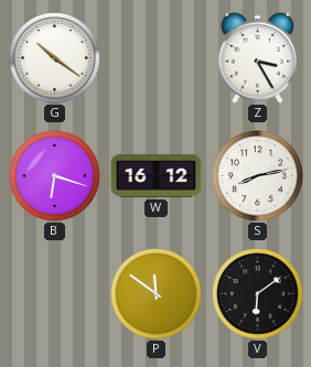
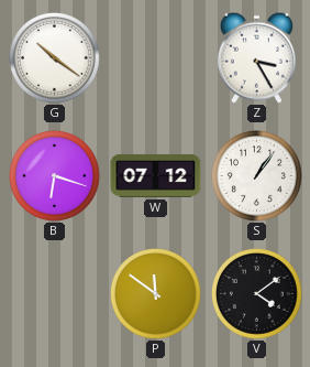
W: 16:12 -> 07:12 (156, 176)
S: 8:13 -> 1:06 (257, 176)
V: 6:09 -> 4:09 (257, 294)
